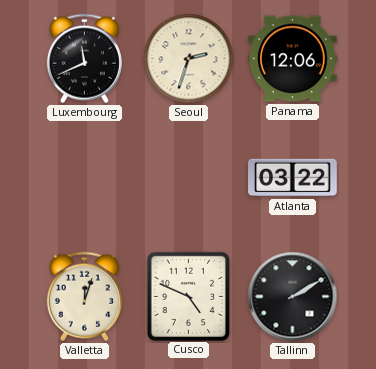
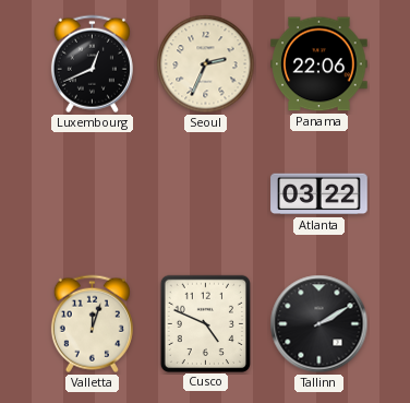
Luxembourg: 11:41 -> 12:41 (92, 64)
Seoul: 2:33 -> 2:34 (206, 64)
Panama: 12:06 -> 22:06 (319, 64)
